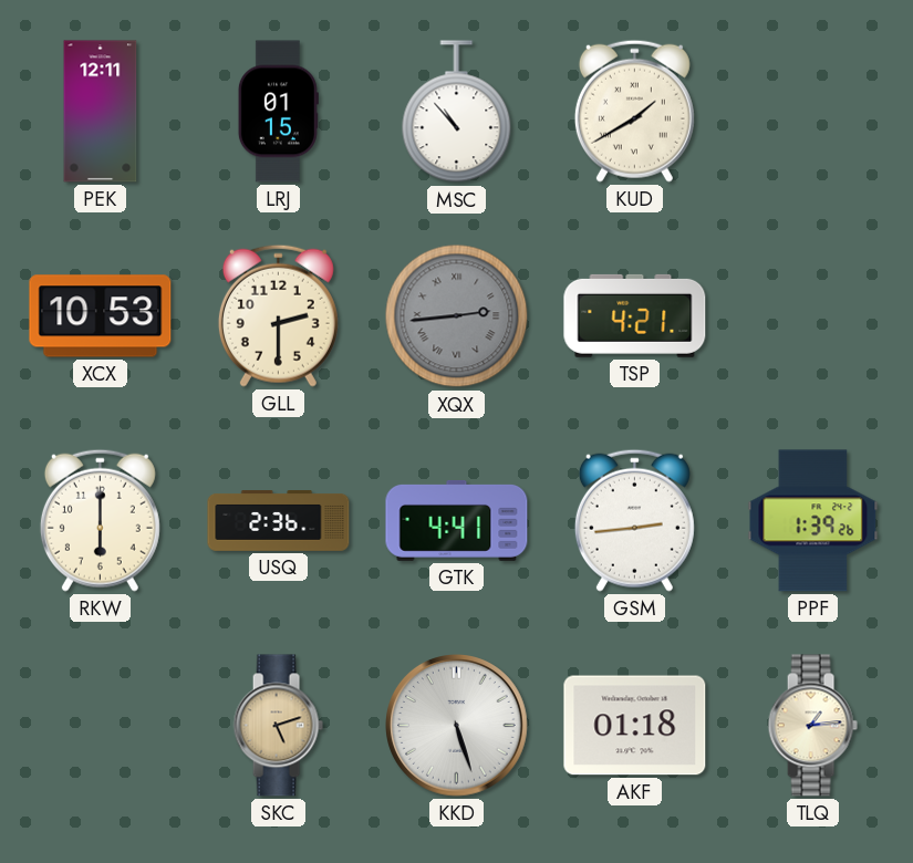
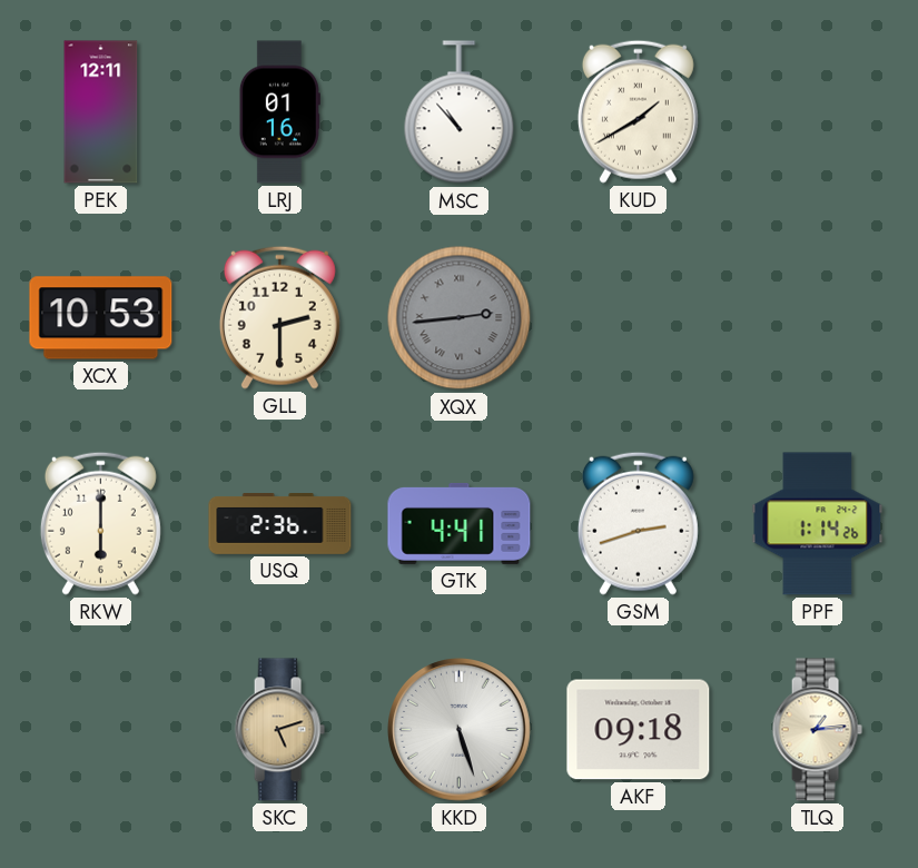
LRJ: 01:15 -> 01:16 (279, 112)
TSP: 4:21 -> none (635, 315)
GSM: 2:44 -> 2:42 (638, 523)
PPF: 1:39 -> 1:14 (818, 524)
AKF: 01:18 -> 09:18 (639, 730)
